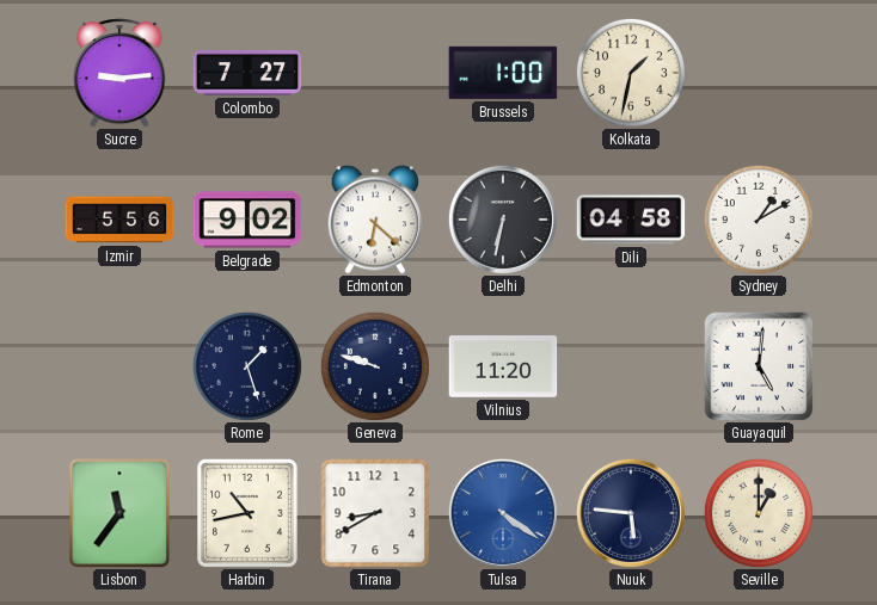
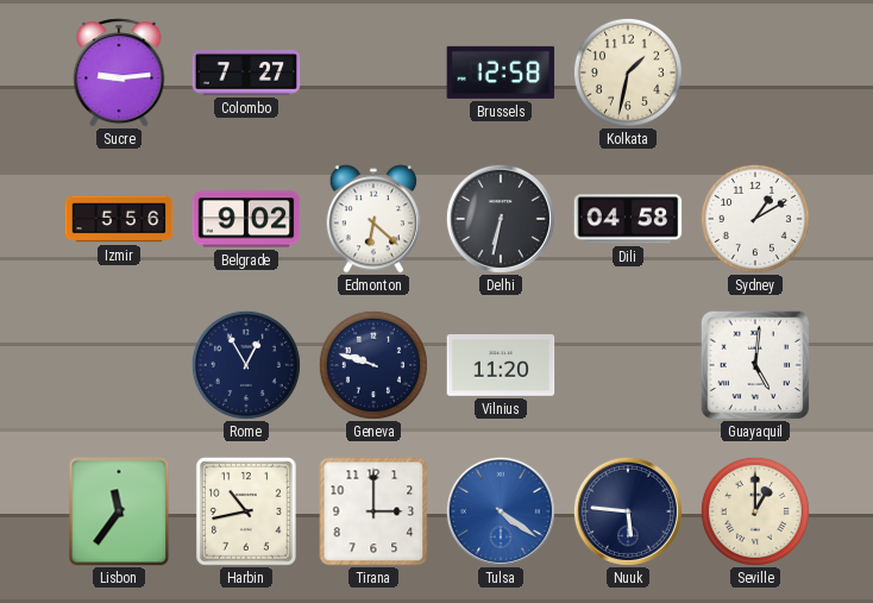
Brussels: 1:00 -> 12:58 (501, 73)
Rome: 1:27 -> 12:55 (246, 365)
Tirana: 8:40 -> 3:00 (373, 511)
